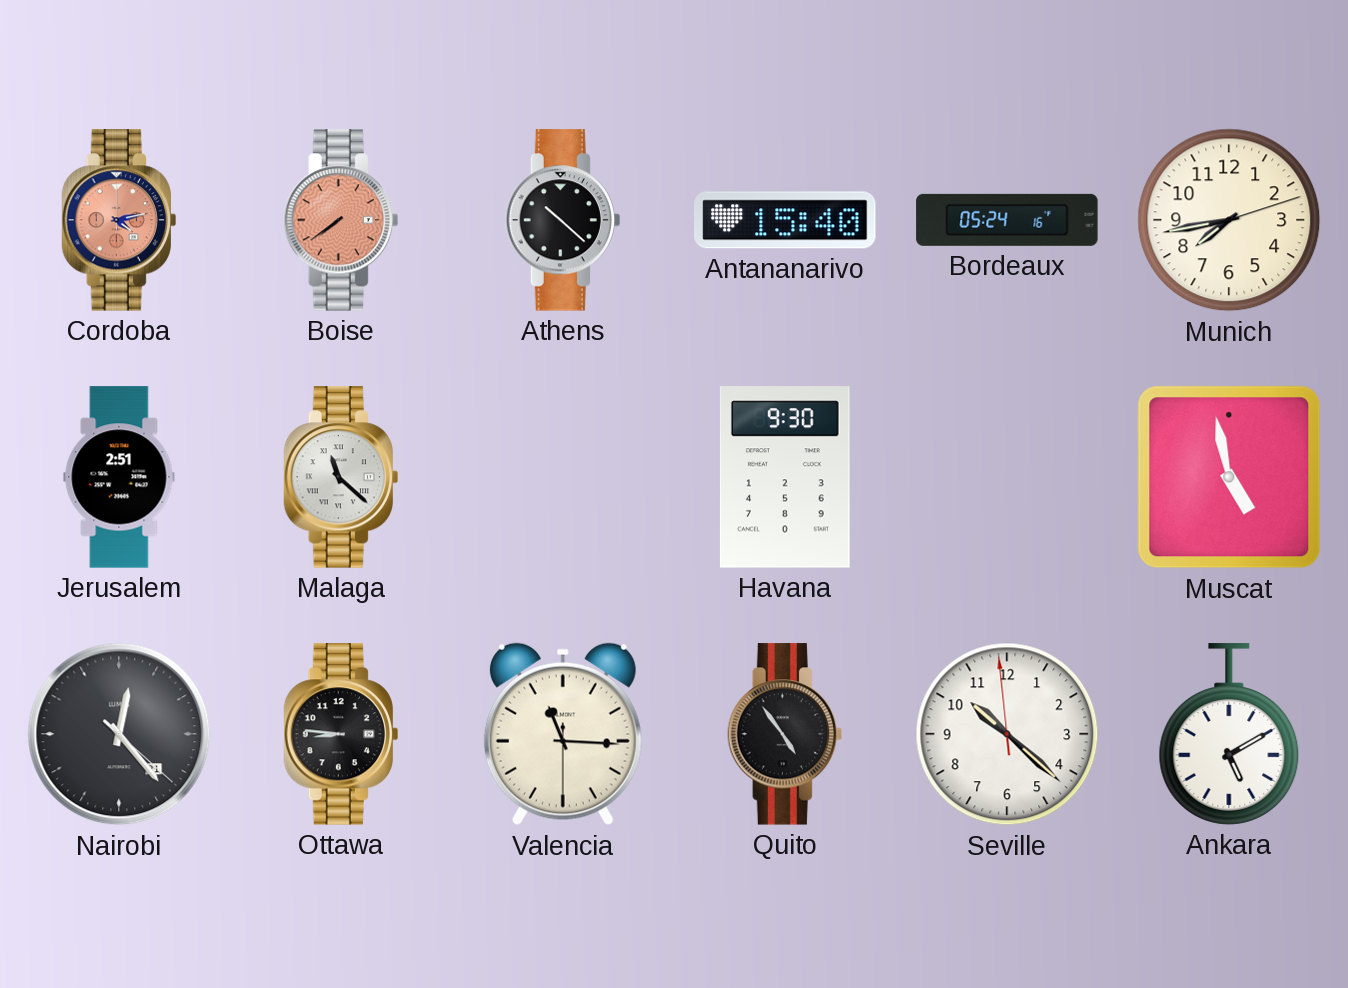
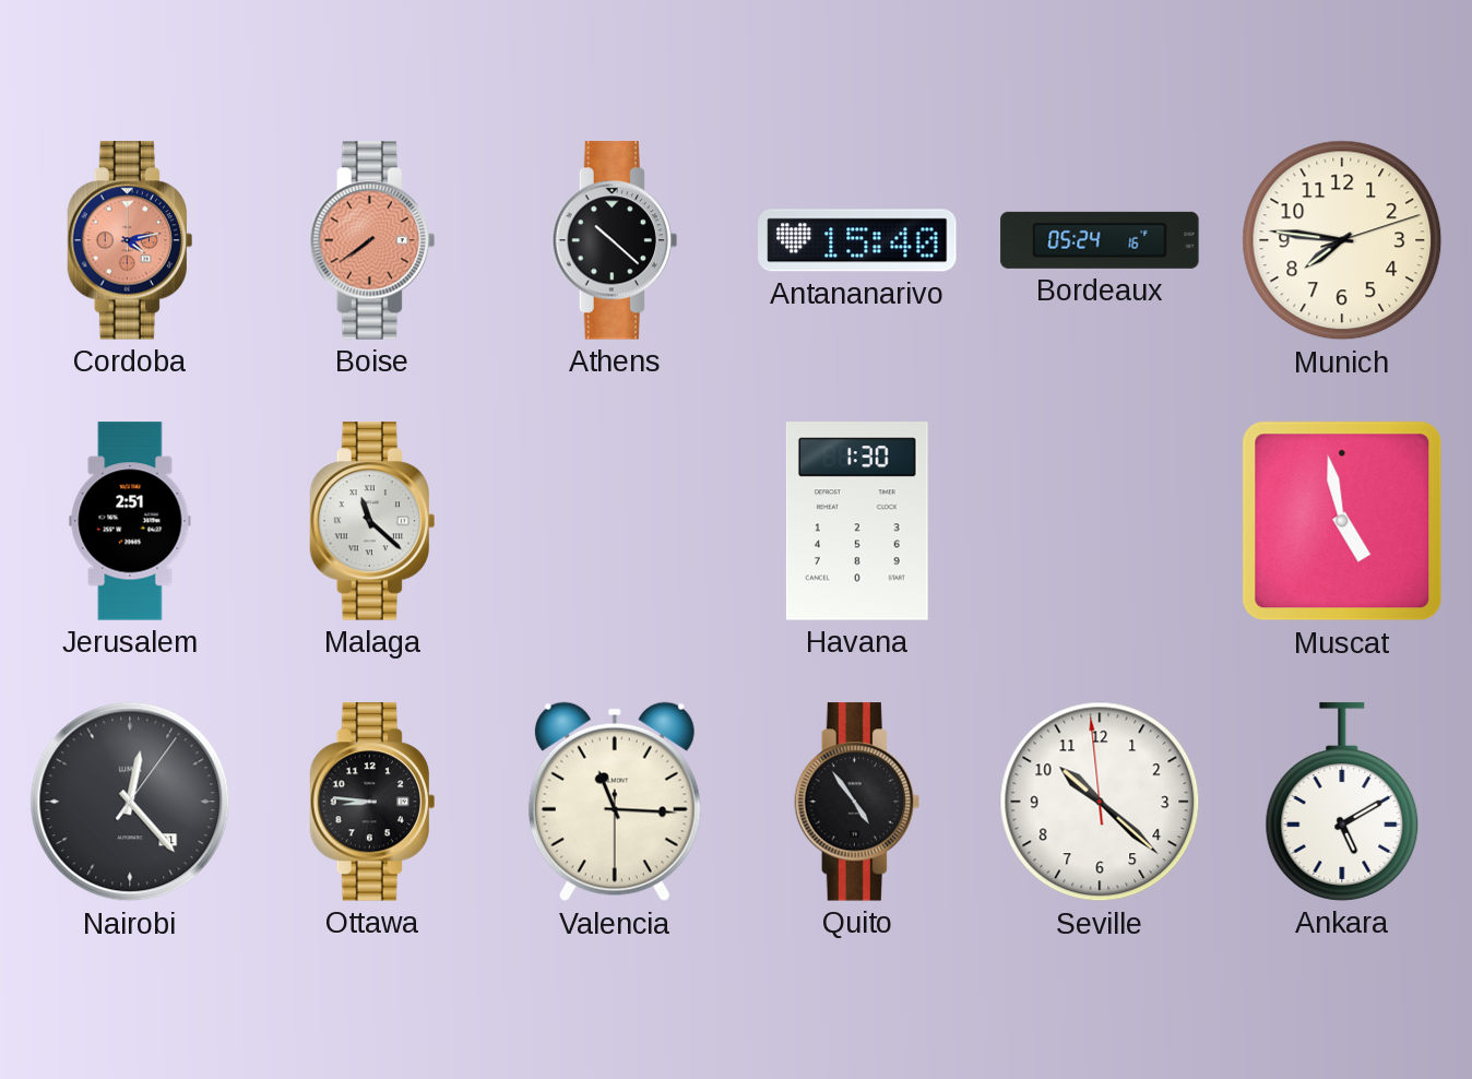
Munich: 7:43 -> 7:46 (1342, 240)
Havana: 9:30 -> 1:30 (857, 521)
Nairobi: 12:23:22 -> 12:23:06 (130, 802)
